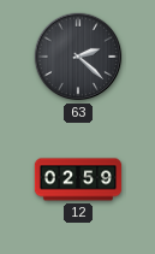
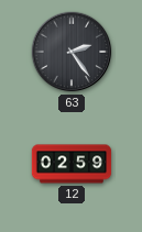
63: 2:22 -> 2:24 (72, 52)
